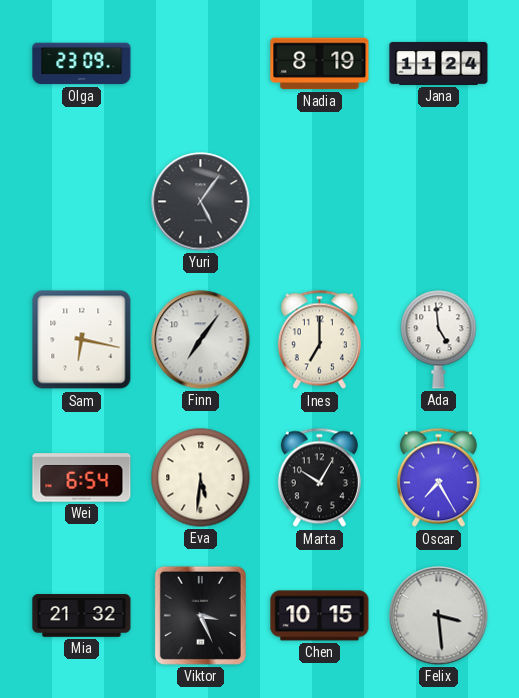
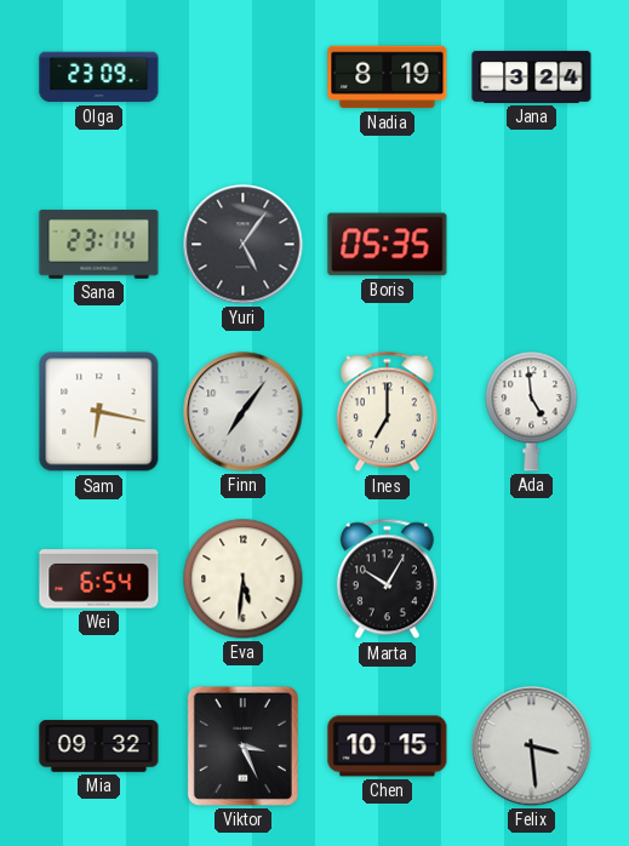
Jana: 11:24 -> 3:24 (532, 76)
Sana: none -> 23:14 (99, 245)
Boris: none -> 05:35 (388, 245)
Oscar: 7:25 -> none (438, 478)
Mia: 21:32 -> 09:32 (99, 747)
